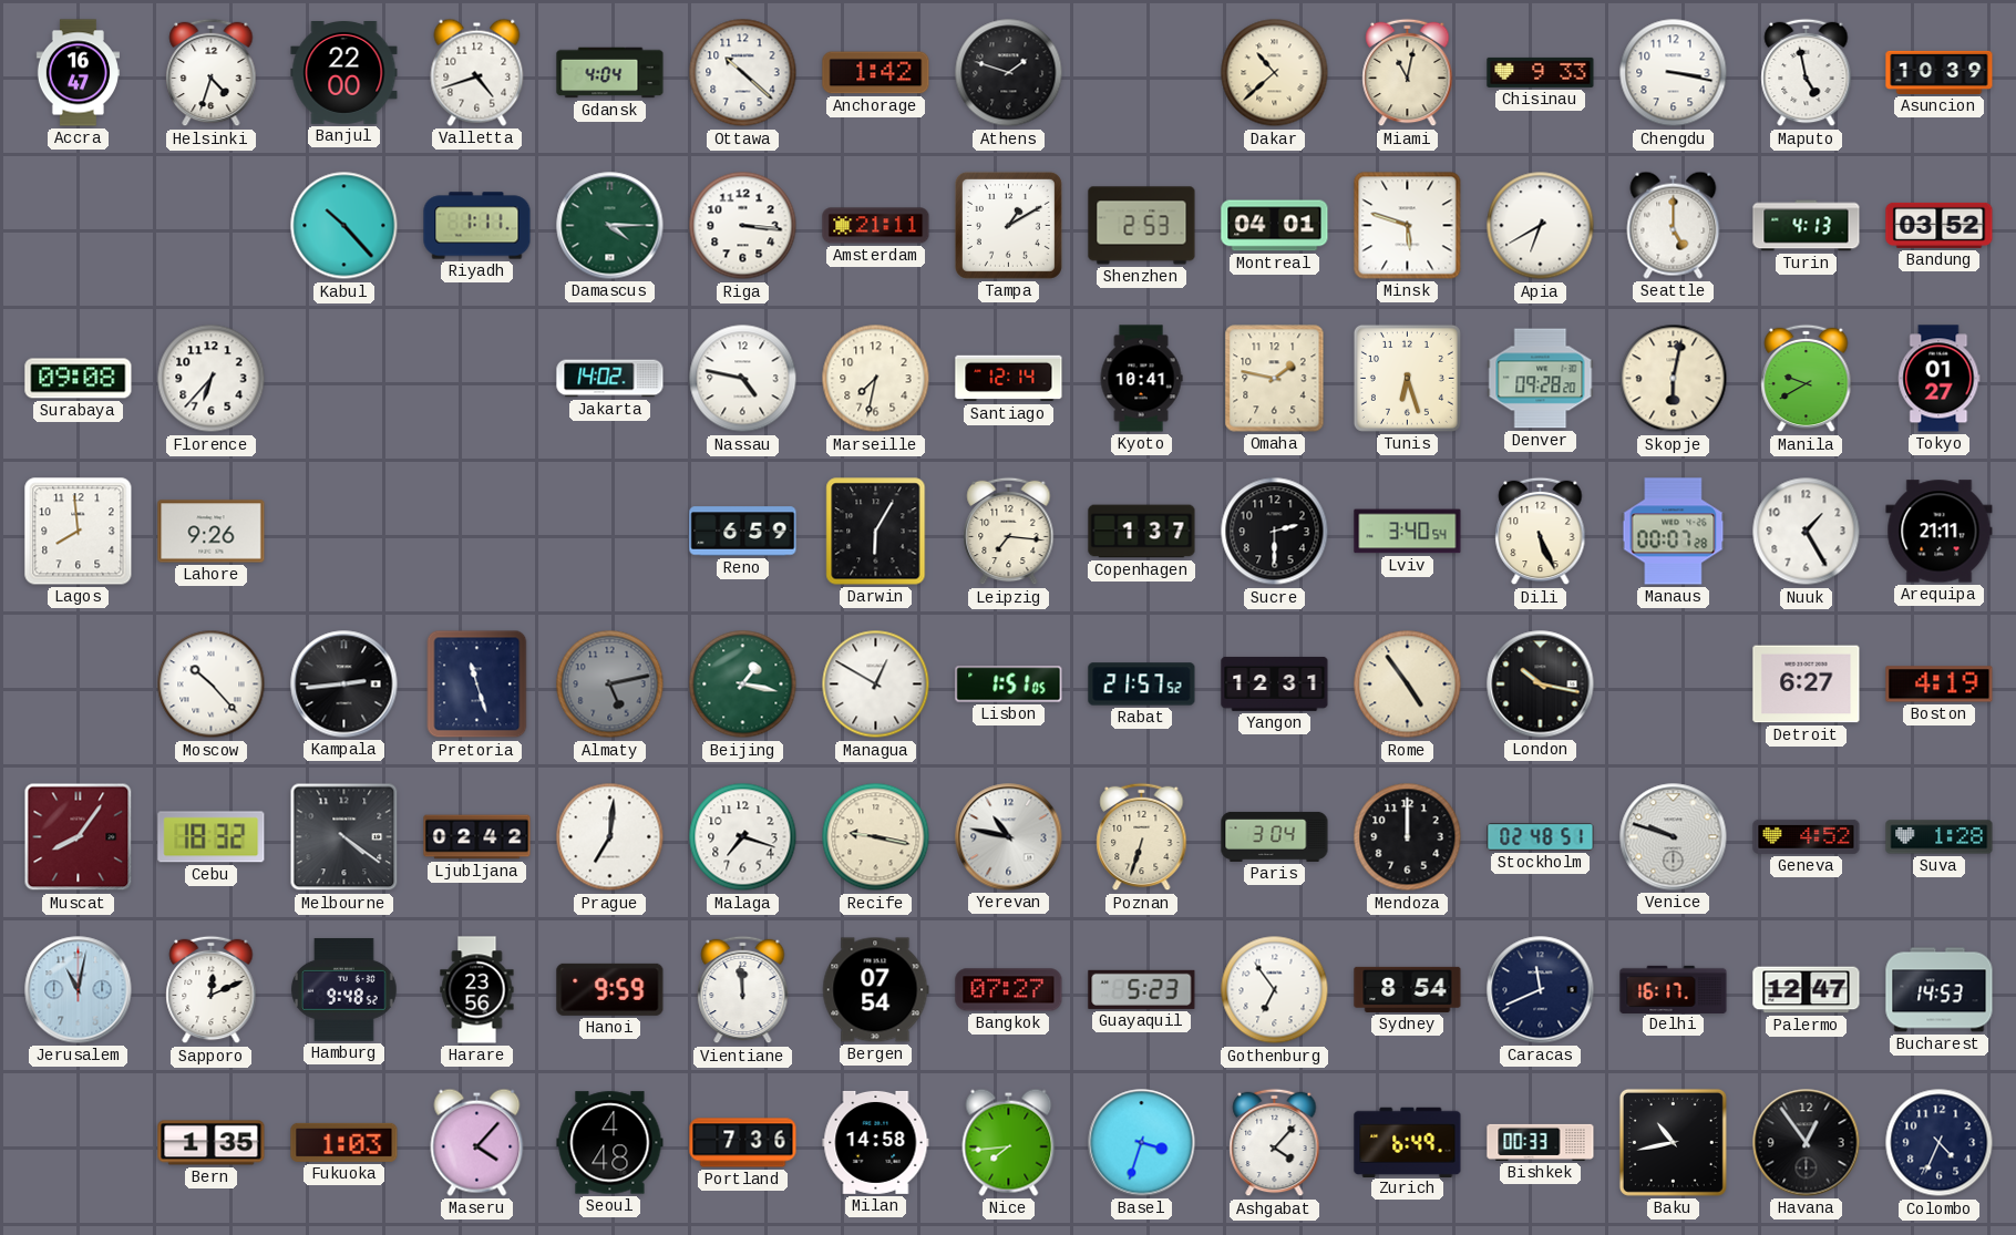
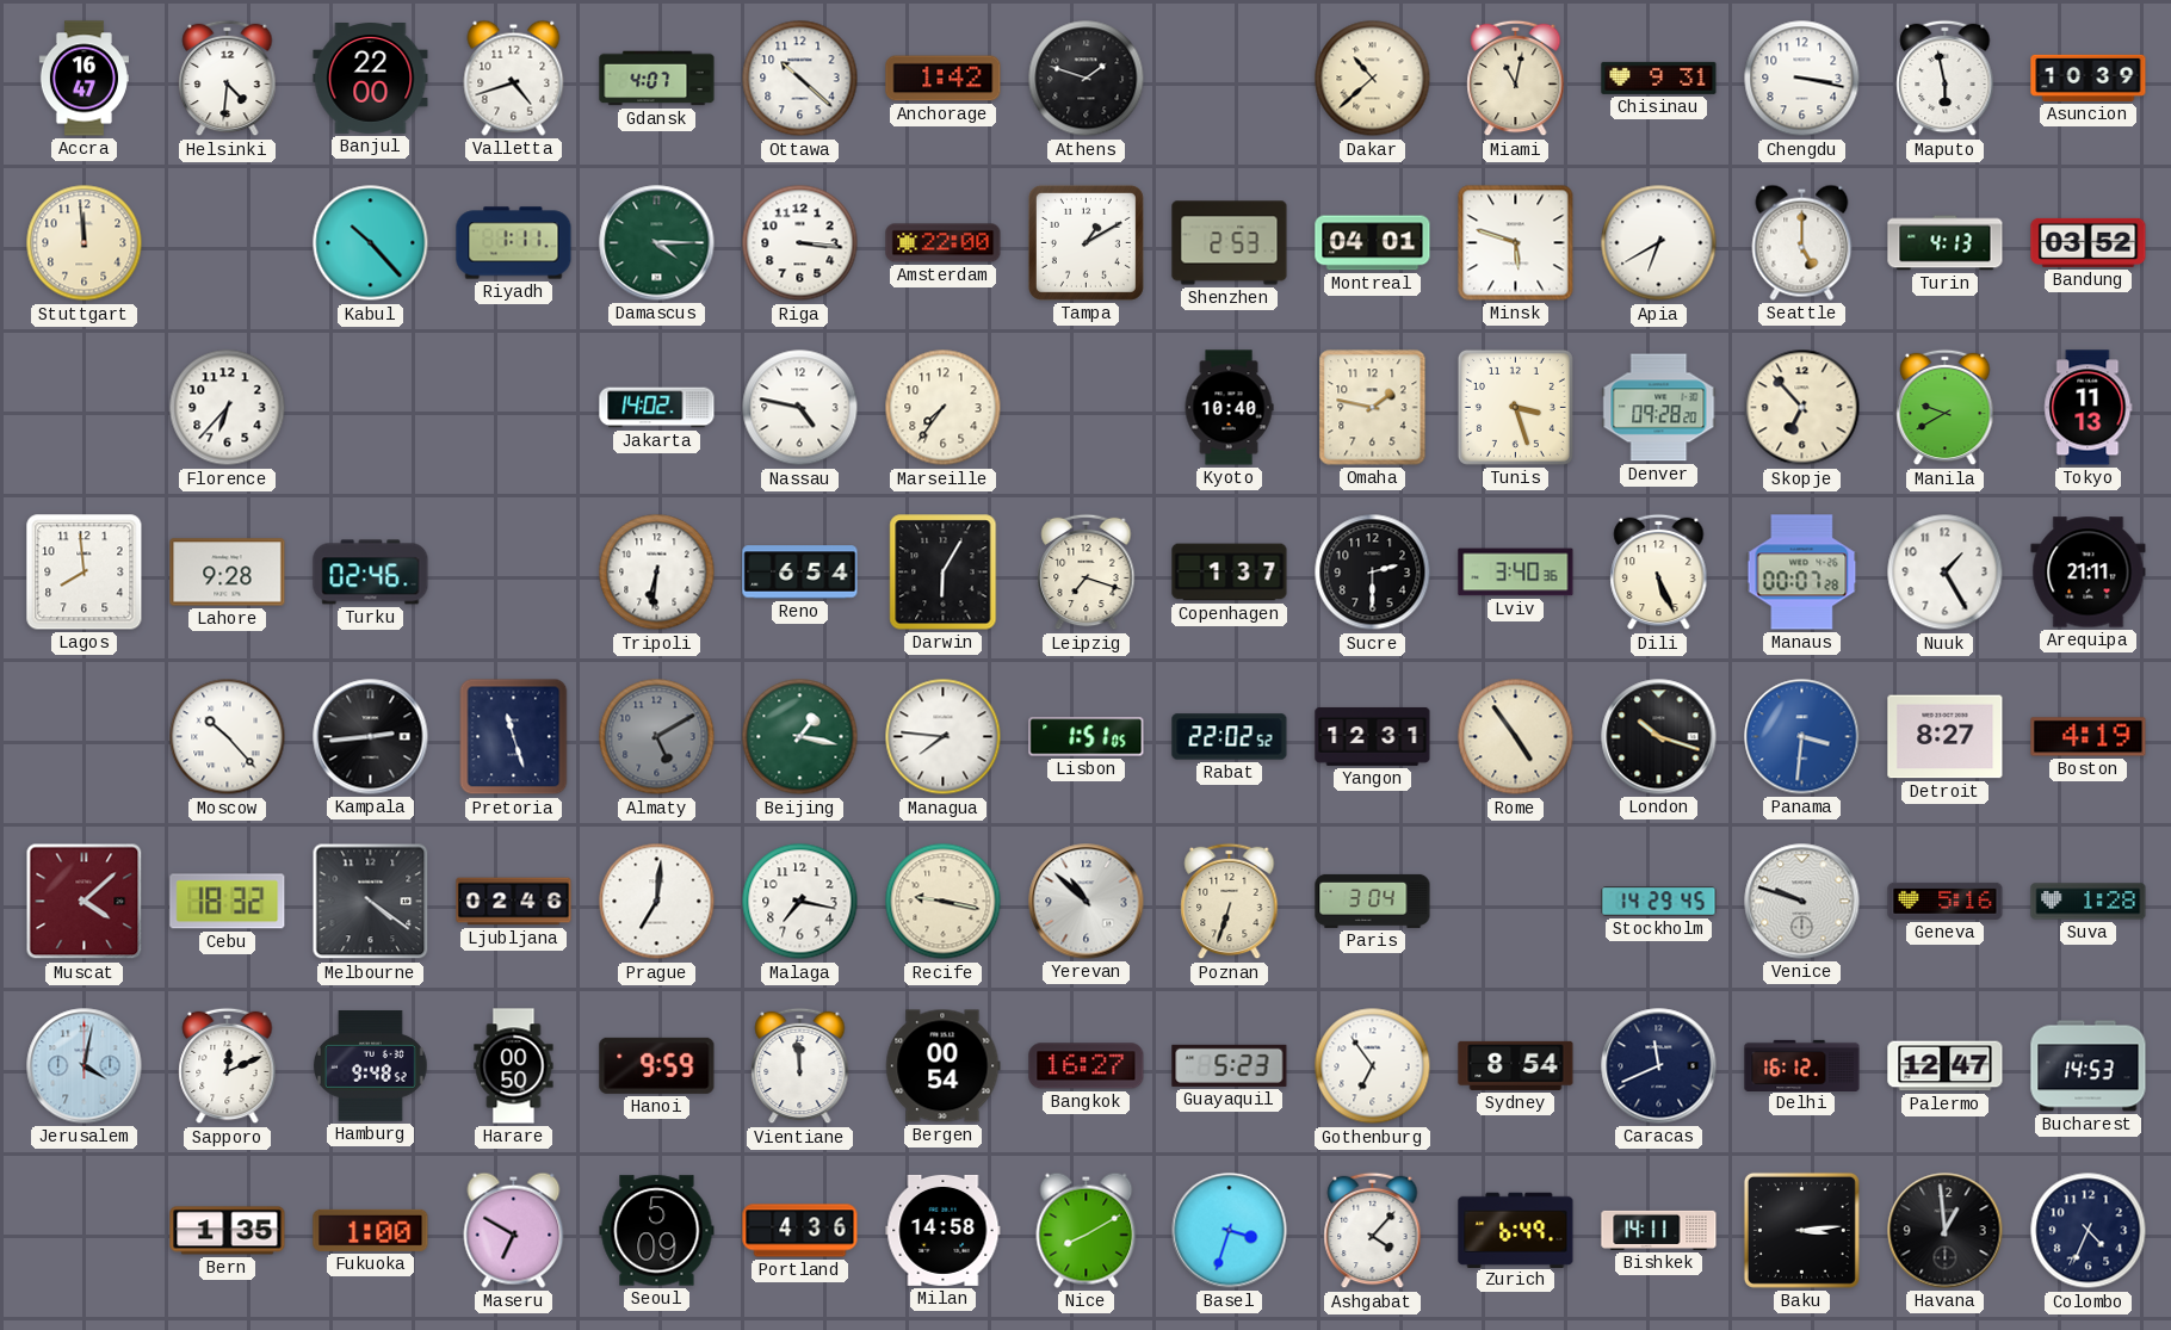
Helsinki: 4:33 -> 4:31 (228, 79)
Gdansk: 4:04 -> 4:07 (657, 79)
Chisinau: 9:33 -> 9:31 (1659, 78)
Maputo: 4:58 -> 5:58 (1946, 79)
Stuttgart: none -> 11:59 (85, 243)
Amsterdam: 21:11 -> 22:00 (944, 243)
Surabaya: 09:08 -> none (79, 379)
Marseille: 7:32 -> 7:36 (944, 408)
Santiago: 12:14 -> none (1009, 379)
Kyoto: 10:41 -> 10:40 (1229, 408)
Tunis: 6:27 -> 3:27 (1515, 407)
Skopje: 6:02 -> 6:53 (1802, 408)
Tokyo: 01:27 -> 11:13 (2089, 408)
Lahore: 9:26 -> 9:28 (228, 573)
Turku: none -> 02:46 (371, 573)
Tripoli: none -> 6:31 (657, 573)
Reno: 6:59 -> 6:54 (800, 573)
Leipzig: 7:16 -> 7:18 (1087, 573)
Lviv: 3:40:54 -> 3:40:36 (1516, 573)
Almaty: 5:13 -> 5:10 (657, 737)
Managua: 12:50 -> 7:46 (944, 737)
Rabat: 21:57 -> 22:02 (1230, 737)
London: 10:17 -> 10:18 (1659, 737)
Panama: none -> 3:31 (1802, 737)
Detroit: 6:27 -> 8:27 (1946, 737)
Muscat: 8:06 -> 4:08 (85, 902)
Ljubljana: 02:42 -> 02:46 (514, 902)
Malaga: 7:18 -> 7:17 (800, 902)
Yerevan: 10:47 -> 10:52 (1087, 902)
Mendoza: 12:00 -> none (1408, 837)
Stockholm: 02:48 -> 14:29 (1659, 902)
Geneva: 4:52 -> 5:16 (1946, 901)
Jerusalem: 11:02 -> 4:02 (85, 1066)
Harare: 23:56 -> 00:50 (514, 1066)
Bergen: 07:54 -> 00:54 (944, 1066)
Bangkok: 07:27 -> 16:27 (1087, 1066)
Delhi: 16:17 -> 16:12 (1802, 1065)
Fukuoka: 1:03 -> 1:00 (371, 1230)
Maseru: 4:07 -> 6:50 (514, 1230)
Seoul: 4:48 -> 5:09 (657, 1231)
Portland: 7:36 -> 4:36 (800, 1231)
Nice: 7:44 -> 8:10 (1087, 1230)
Bishkek: 00:33 -> 14:11 (1659, 1230)
Baku: 10:43 -> 3:14 (1801, 1230)
Havana: 12:54 -> 12:59 (1946, 1231)
